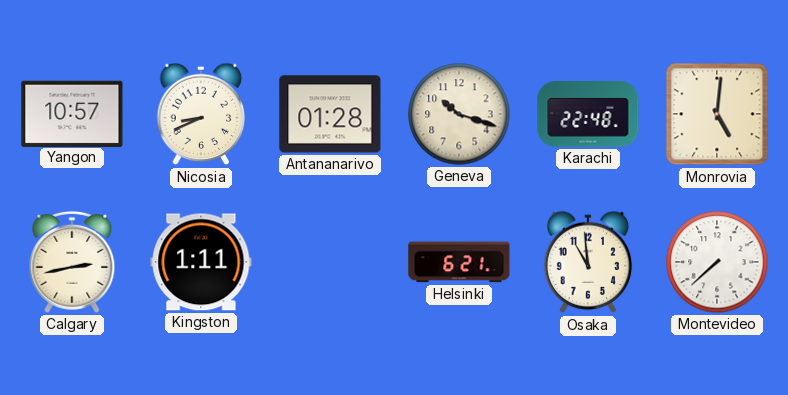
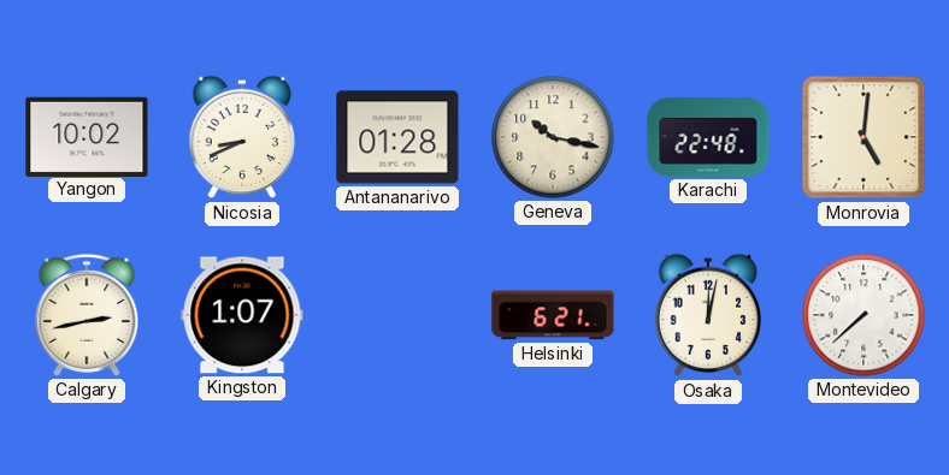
Yangon: 10:57 -> 10:02 (87, 136)
Geneva: 10:18 -> 10:17 (553, 137)
Kingston: 1:11 -> 1:07 (242, 315)
Osaka: 10:59 -> 12:02 (708, 315)
